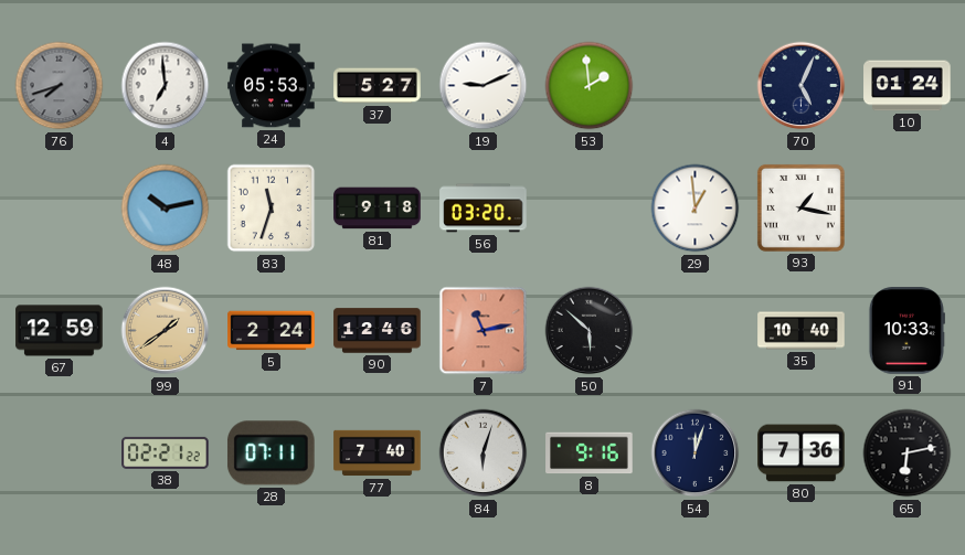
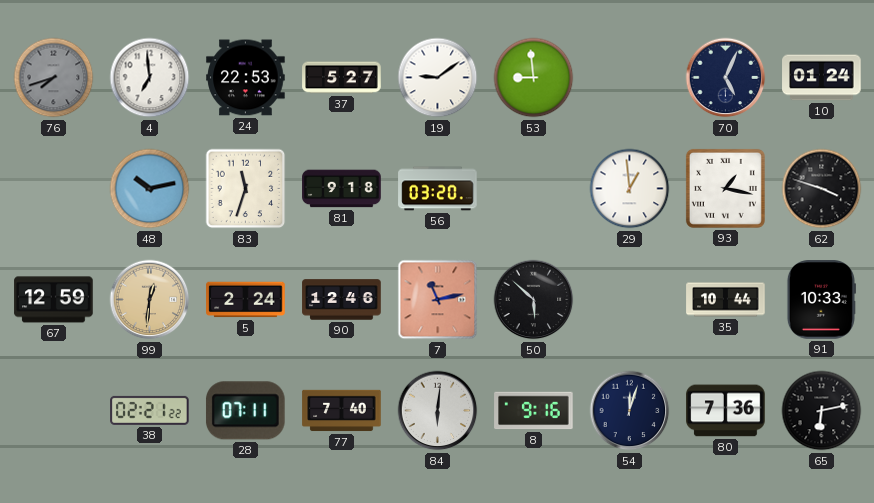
24: 05:53 -> 22:53 (246, 78)
19: 9:11 -> 9:09 (438, 78)
53: 1:59 -> 8:59 (534, 78)
62: none -> 3:48 (822, 189)
99: 1:39 -> 12:31 (150, 300)
35: 10:40 -> 10:44 (726, 300)
84: 6:03 -> 6:01 (438, 411)
